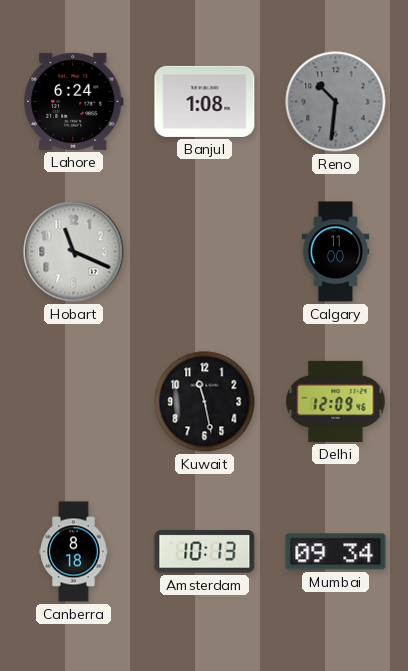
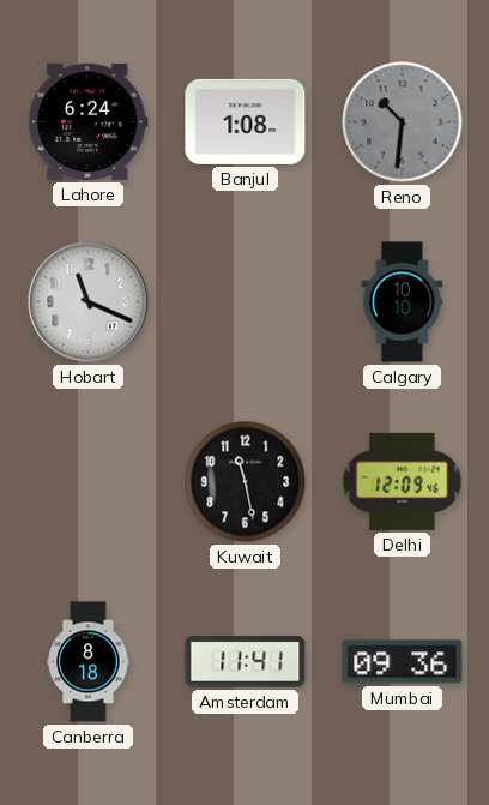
Calgary: 11:00 -> 10:10 (403, 302)
Amsterdam: 10:13 -> 11:41 (246, 662)
Mumbai: 09:34 -> 09:36 (403, 662)
